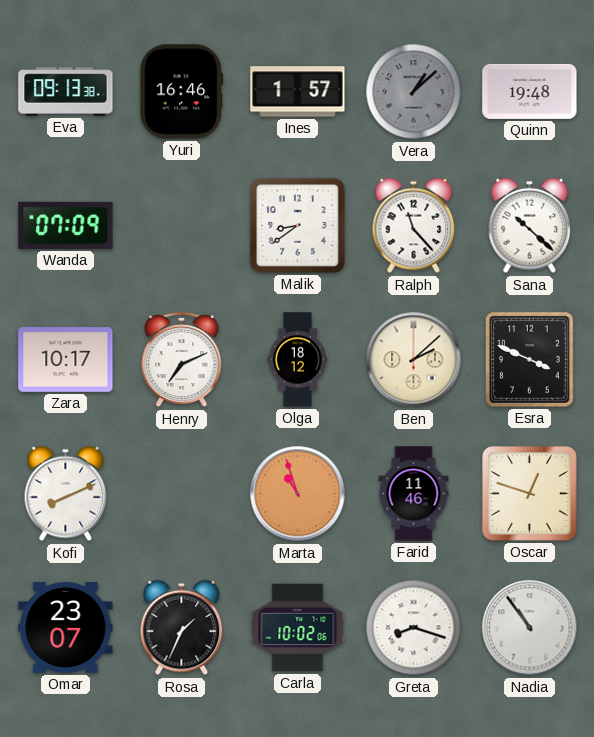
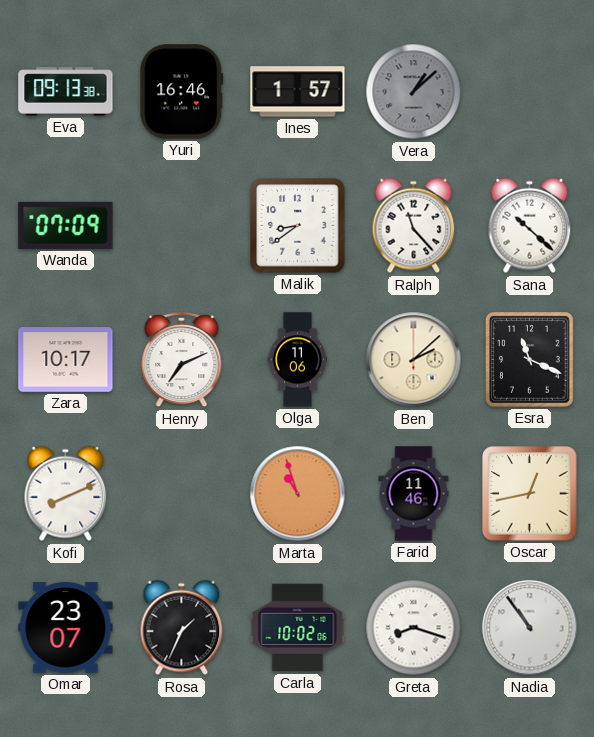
Quinn: 19:48 -> none (530, 91)
Olga: 18:12 -> 11:06 (298, 360)
Esra: 3:49 -> 11:19 (530, 360)
Oscar: 12:48 -> 12:43 (530, 494)
